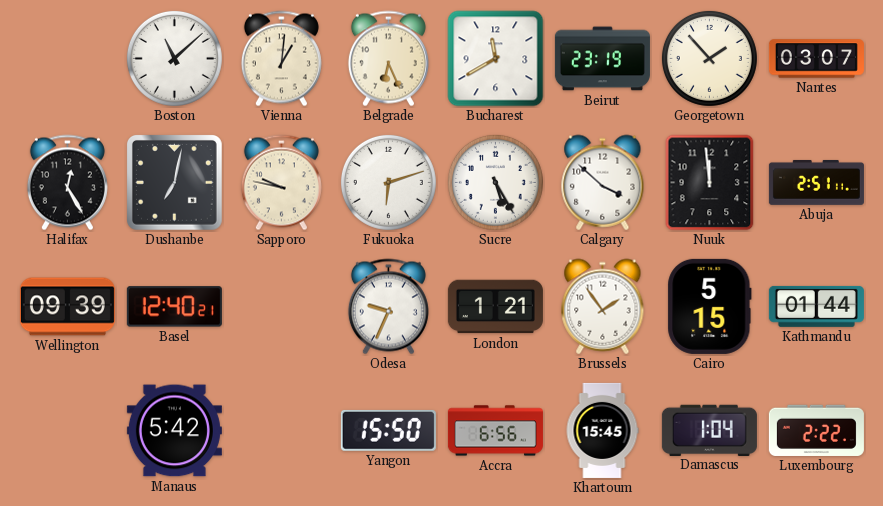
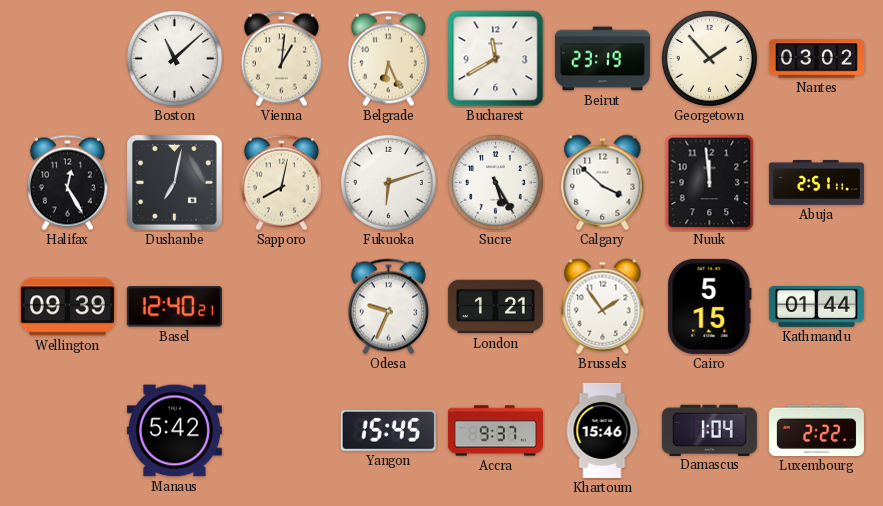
Nantes: 03:07 -> 03:02 (816, 59)
Sapporo: 9:47 -> 8:02 (281, 183)
Yangon: 15:50 -> 15:45 (388, 430)
Accra: 6:56 -> 9:37 (495, 431)
Khartoum: 15:45 -> 15:46 (602, 430)
